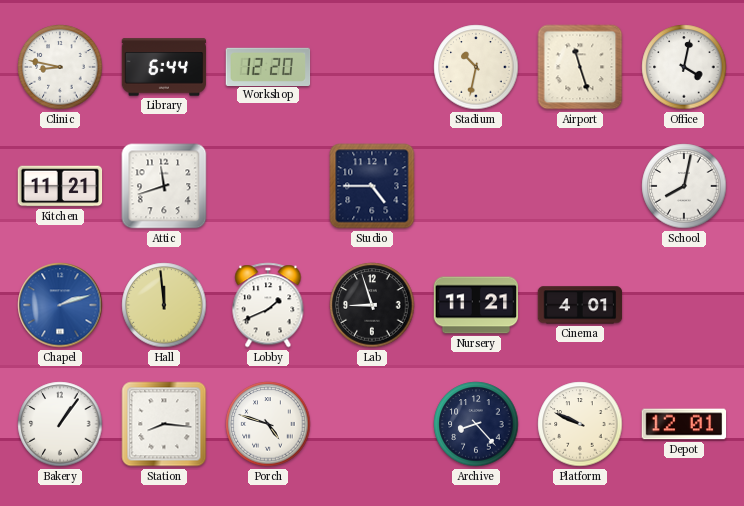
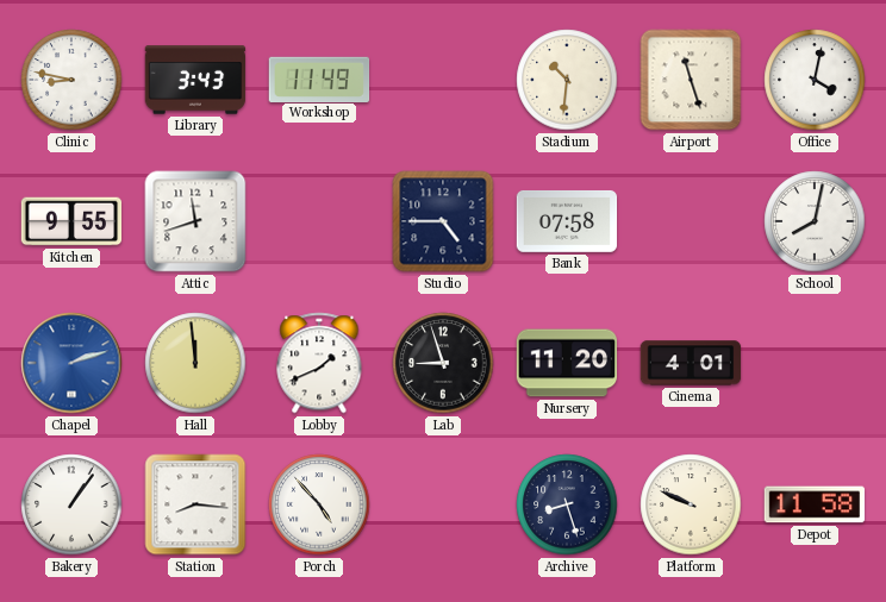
Library: 6:44 -> 3:43 (195, 80)
Workshop: 12:20 -> 11:49 (319, 79)
Stadium: 10:32 -> 10:31 (567, 80)
Kitchen: 11:21 -> 9:55 (71, 221)
Bank: none -> 07:58 (567, 221)
Nursery: 11:21 -> 11:20 (567, 363)
Porch: 4:48 -> 4:53 (319, 504)
Archive: 8:23 -> 8:27 (567, 504)
Depot: 12:01 -> 11:58 (815, 504)
